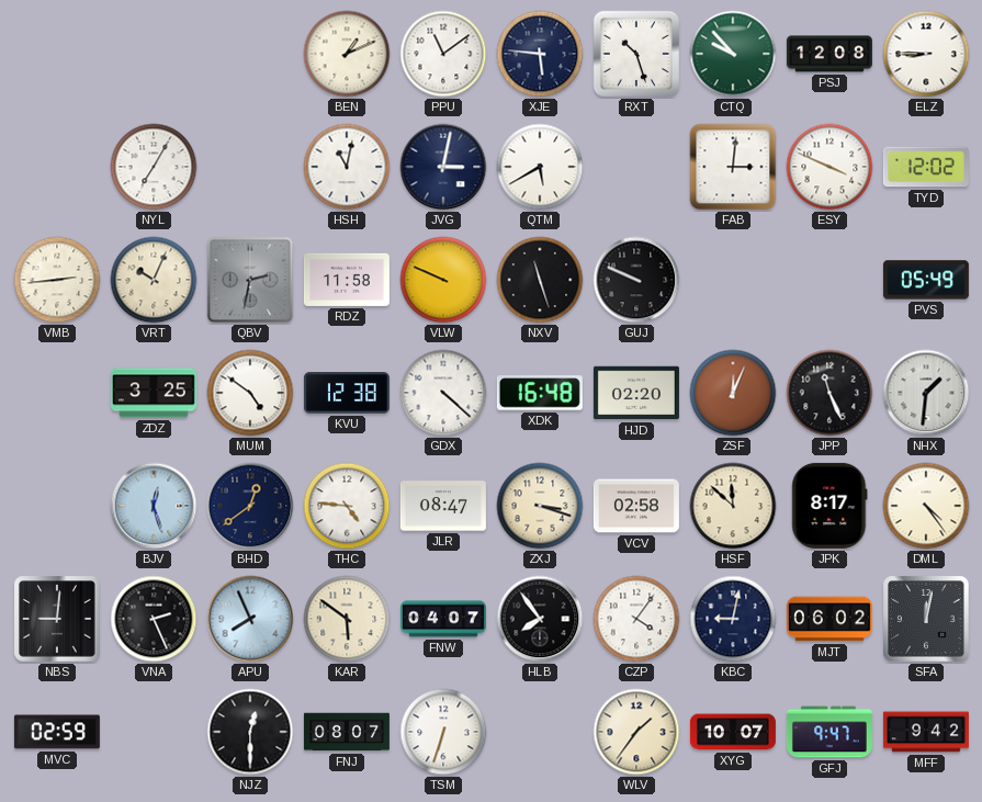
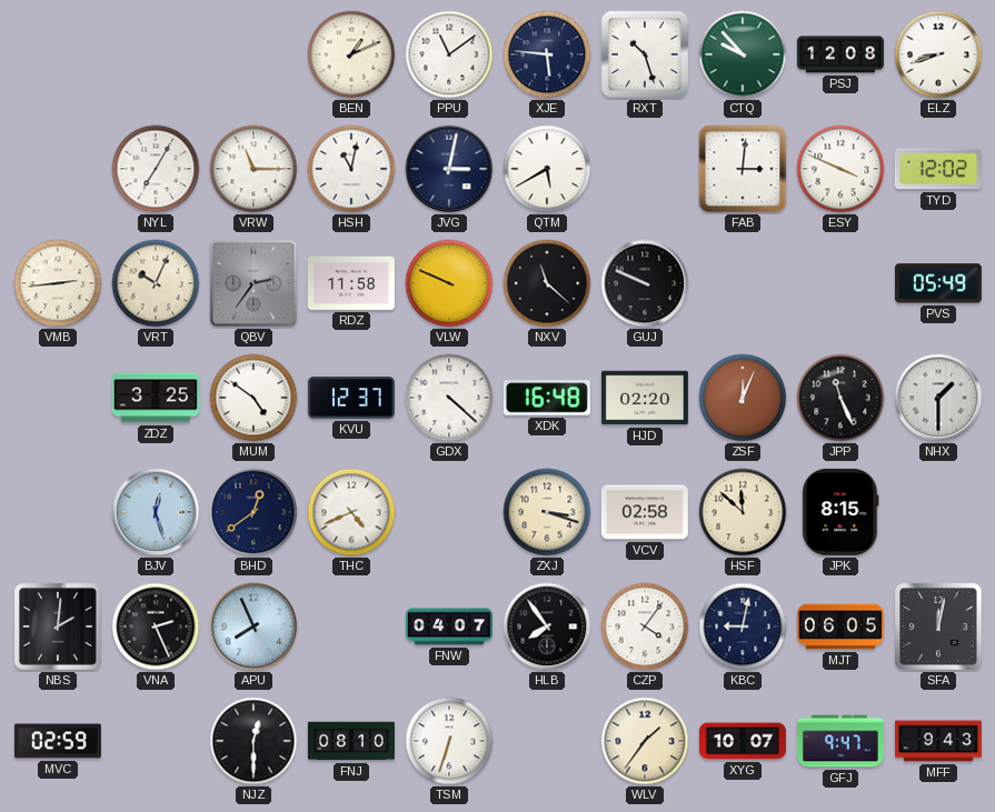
ELZ: 8:45 -> 8:42 (938, 54)
VRW: none -> 11:15 (253, 169)
QBV: 2:32 -> 2:36 (253, 283)
NXV: 11:27 -> 11:22 (547, 283)
KVU: 12:38 -> 12:37 (351, 398)
NHX: 1:31 -> 1:30 (938, 398)
THC: 4:46 -> 4:41 (351, 512)
JLR: 08:47 -> none (443, 506)
JPK: 8:17 -> 8:15 (840, 512)
DML: 4:24 -> none (926, 506)
NBS: 9:01 -> 2:01 (58, 626)
KAR: 5:51 -> none (347, 619)
MJT: 06:02 -> 06:05 (840, 626)
FNJ: 08:07 -> 08:10 (351, 741)
MFF: 9:42 -> 9:43 (938, 741)
